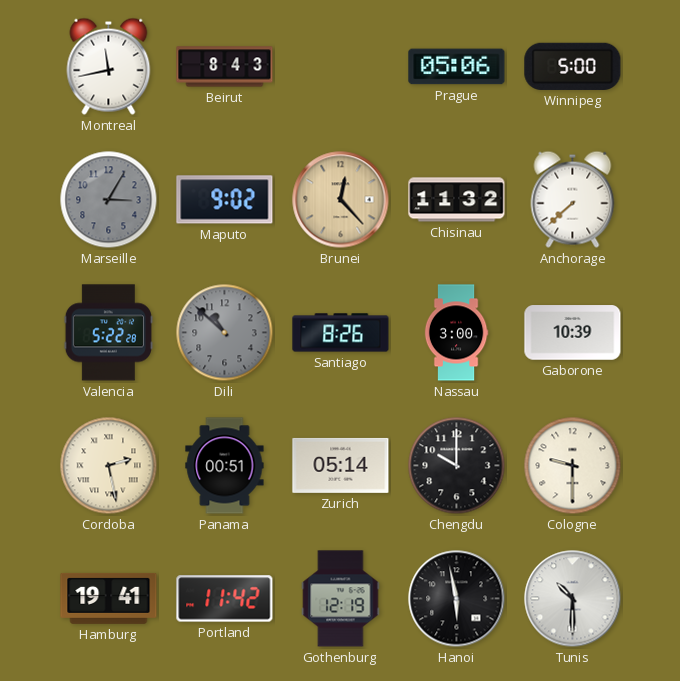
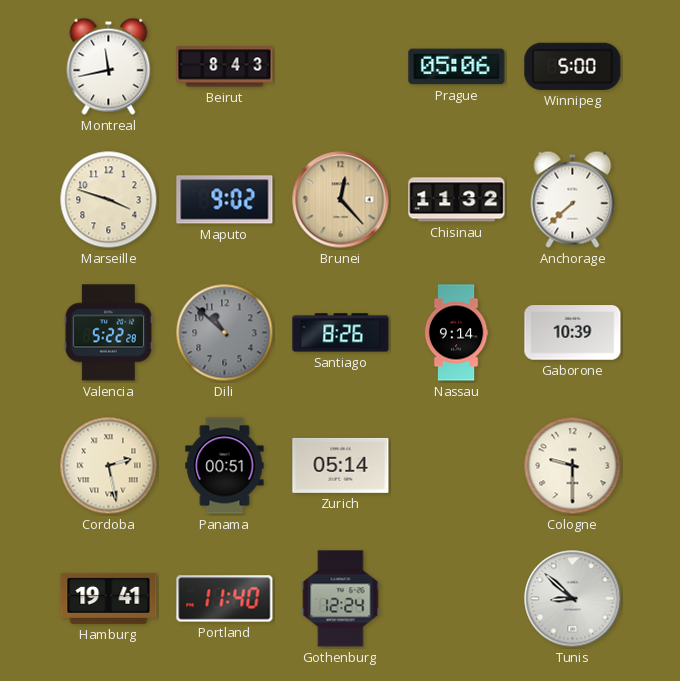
Marseille: 3:05 -> 3:48 (109, 200)
Marseille dial: grey -> cream (109, 200)
Nassau: 3:00 -> 9:14 (456, 333)
Chengdu: 10:00 -> none (457, 466)
Portland: 11:42 -> 11:40 (225, 599)
Gothenburg: 12:19 -> 12:24 (341, 599)
Hanoi: 5:58 -> none (457, 599)
Tunis: 10:30 -> 8:52 (573, 599)
